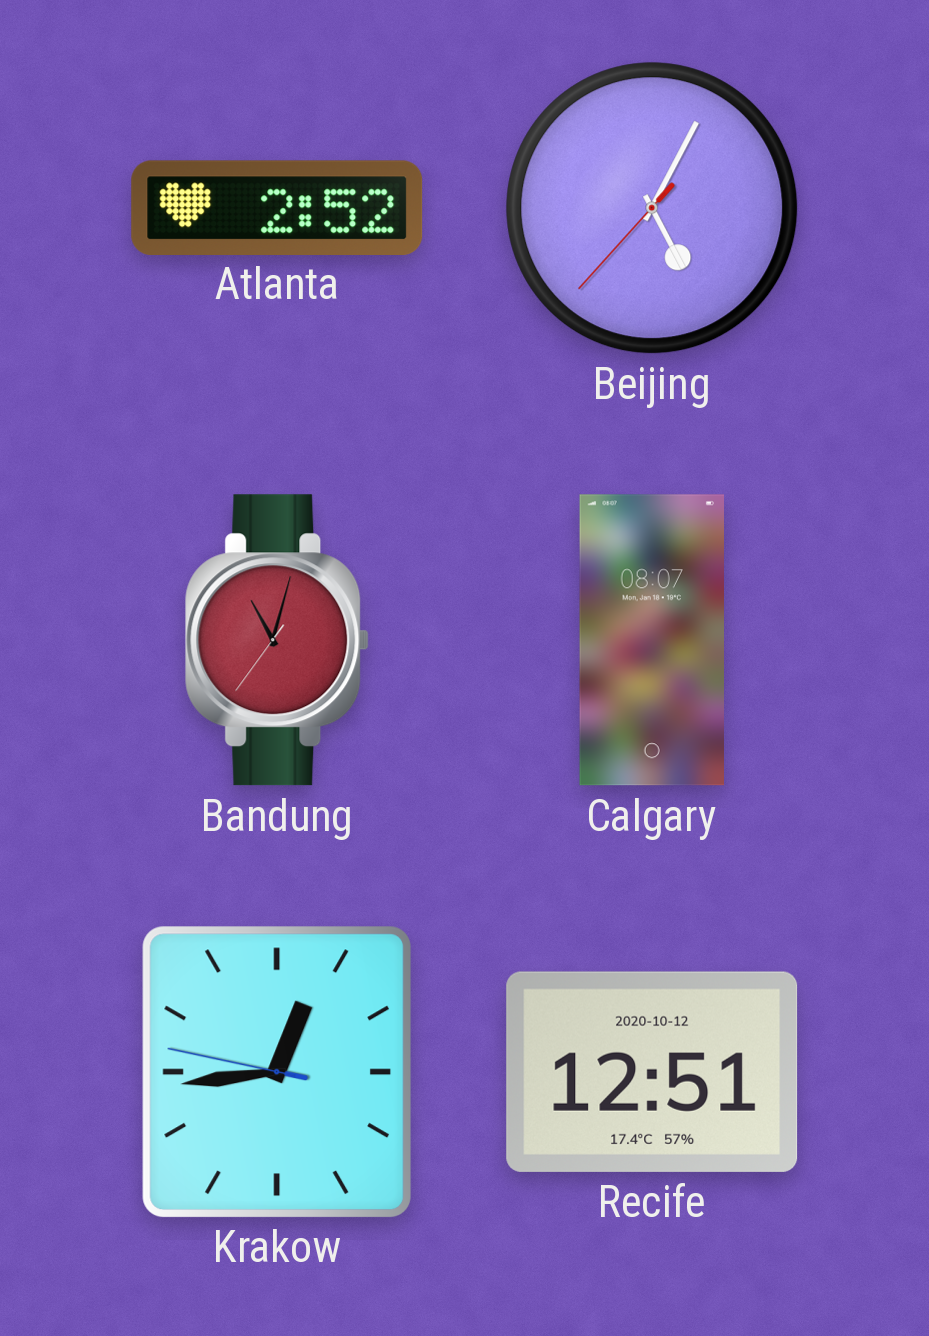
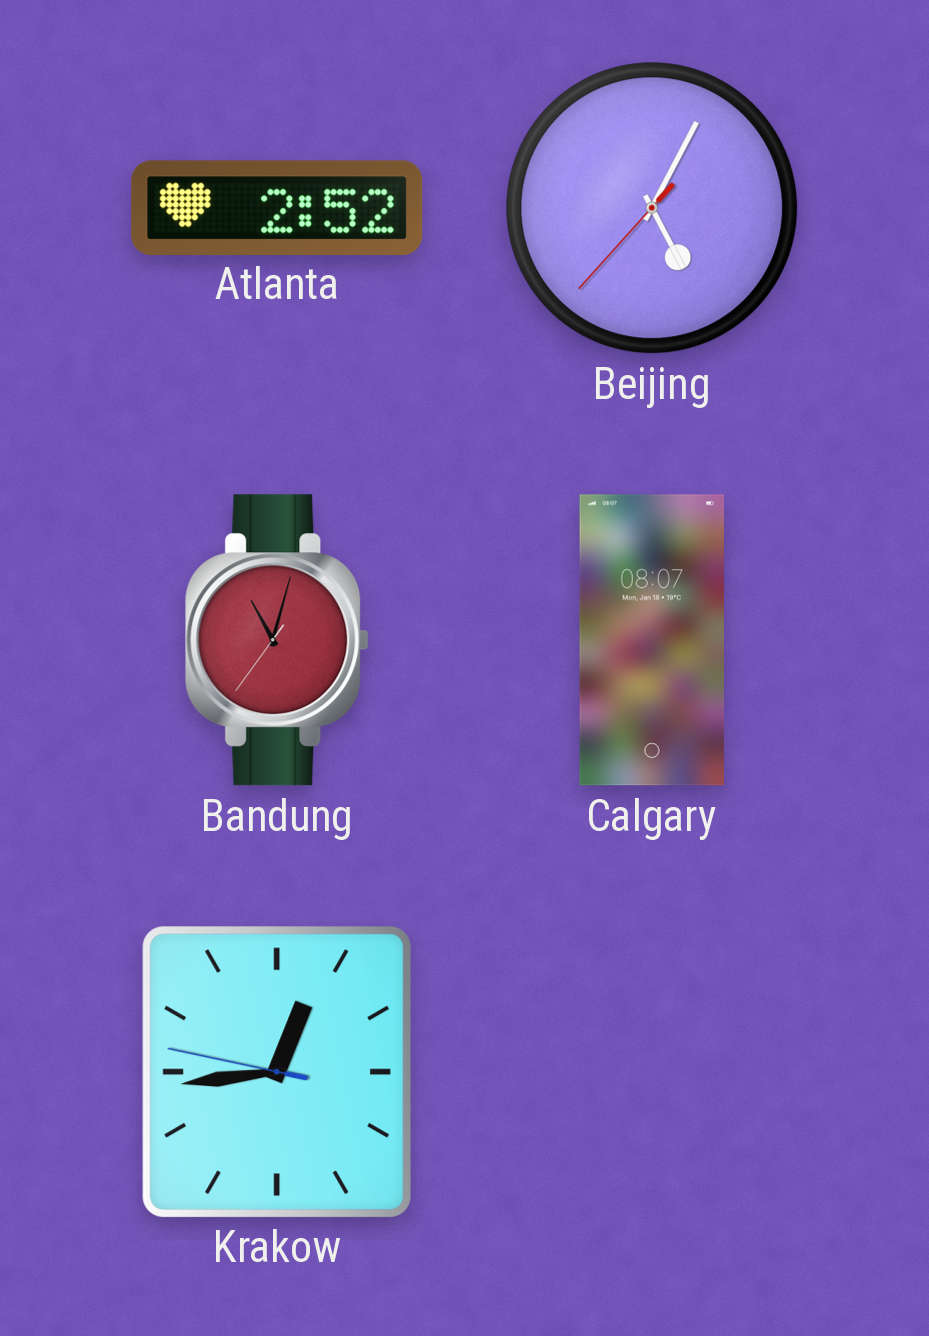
Recife: 12:51 -> none (652, 1072)
